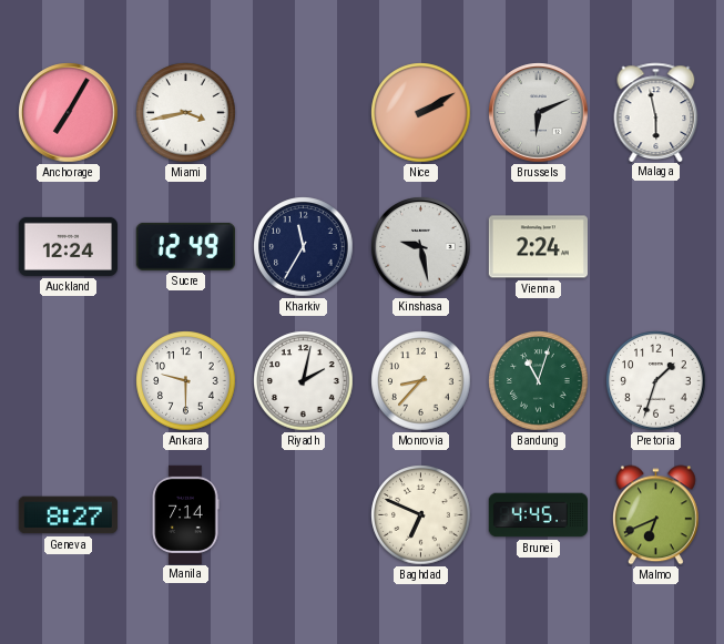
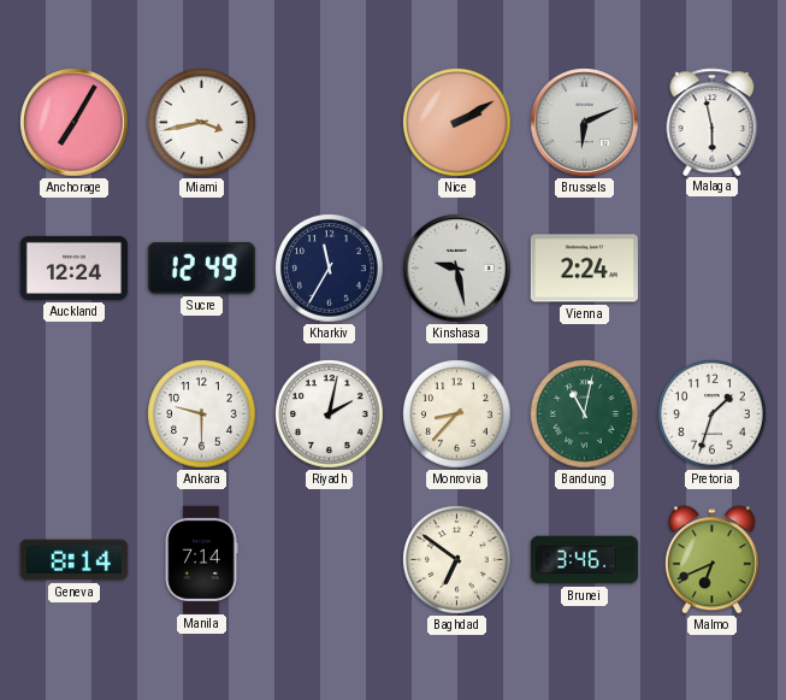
Bandung: 11:03 -> 11:02 (585, 414)
Geneva: 8:27 -> 8:14 (73, 560)
Baghdad: 6:49 -> 6:51 (457, 560)
Brunei: 4:45 -> 3:46 (584, 560)
